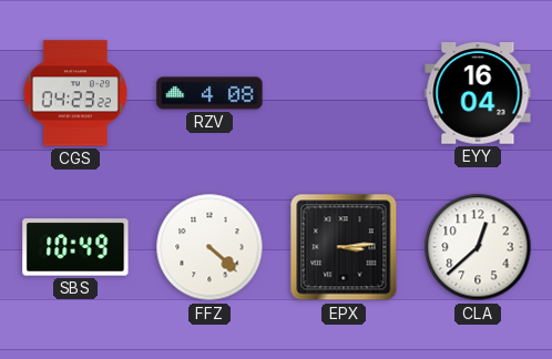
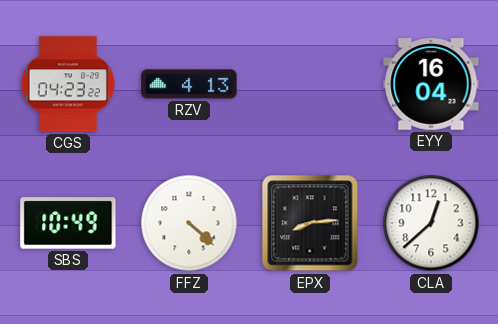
RZV: 4:08 -> 4:13 (189, 84)
EPX: 3:14 -> 8:14 (310, 223)
